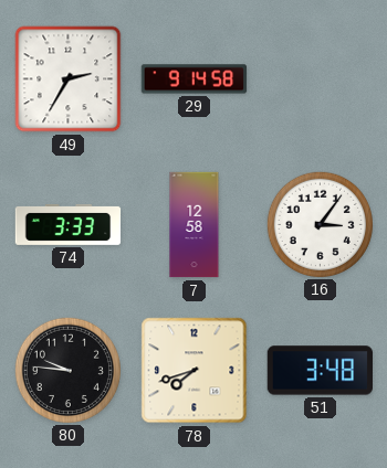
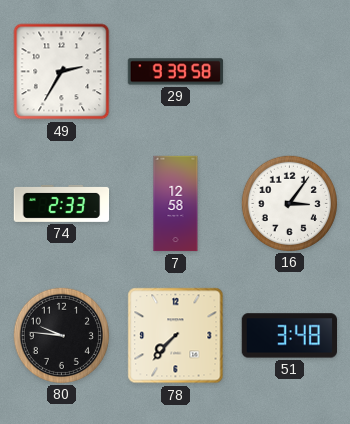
29: 9:14 -> 9:39 (176, 72)
74: 3:33 -> 2:33 (62, 203)
78: 7:42 -> 7:37 (176, 336)
